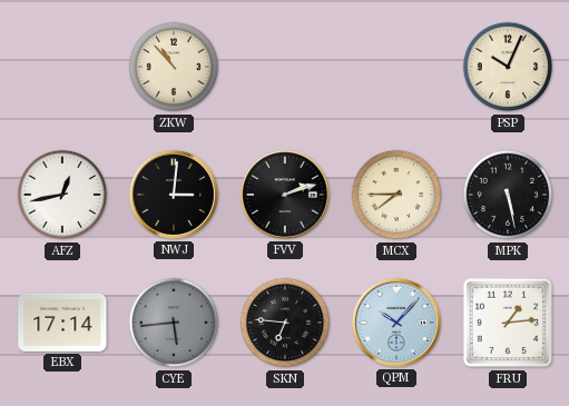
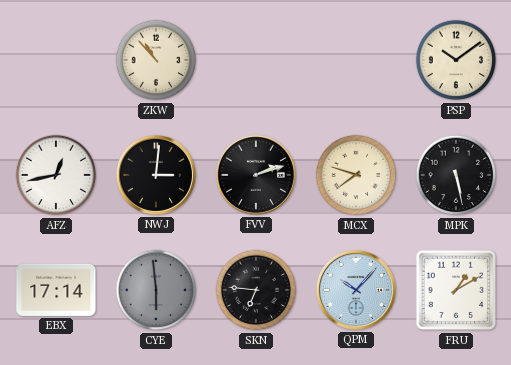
PSP: 10:04 -> 10:09 (456, 60)
MCX: 7:45 -> 7:48 (356, 175)
CYE: 5:44 -> 5:59 (156, 290)
FRU: 1:14 -> 1:10 (456, 290)
